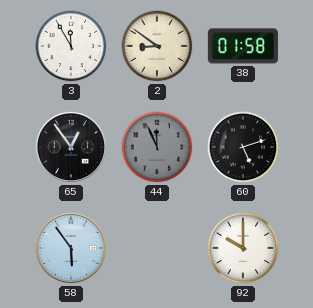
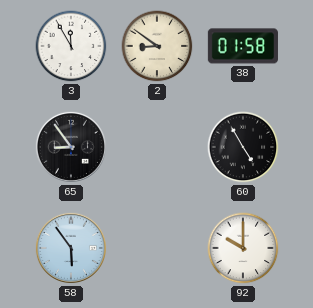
65: 12:54 -> 8:54 (71, 147)
44: 11:56 -> none (157, 147)
60: 5:12 -> 4:55 (243, 147)
